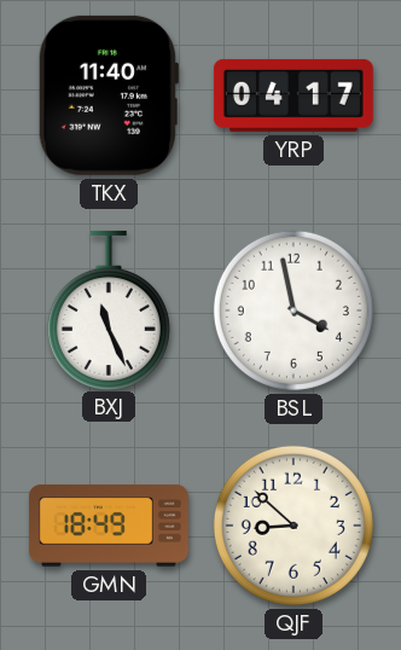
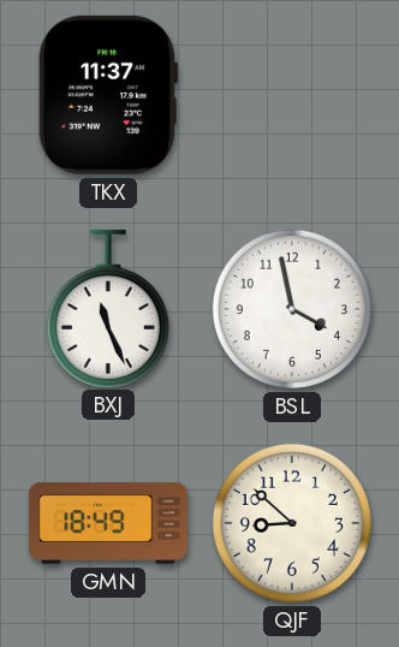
TKX: 11:40 -> 11:37 (107, 95)
YRP: 04:17 -> none (294, 95)
